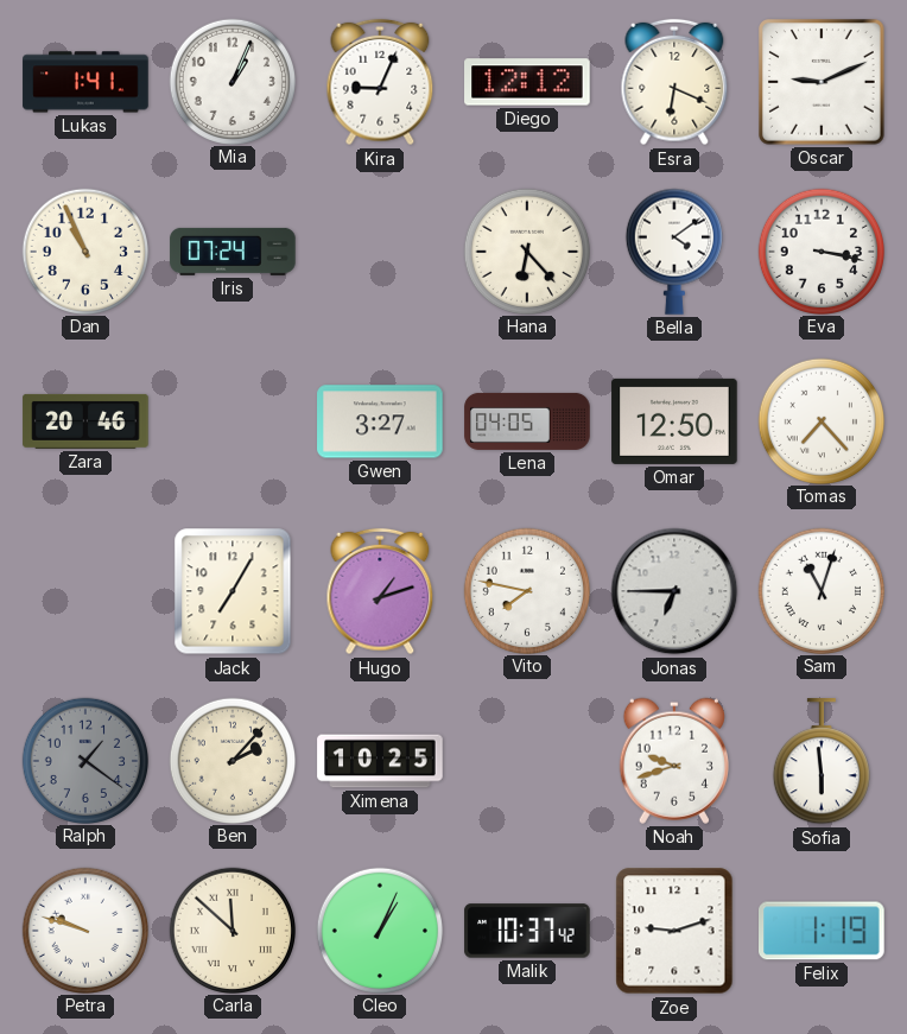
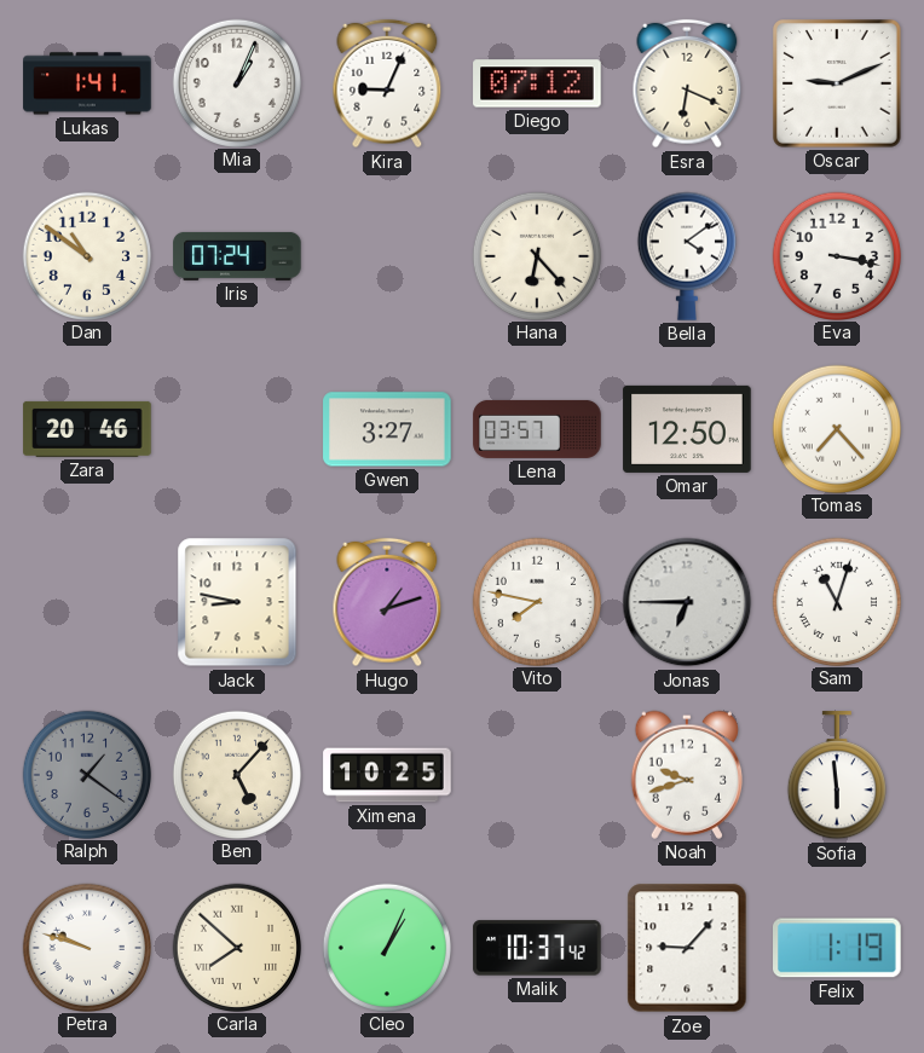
Diego: 12:12 -> 07:12 (537, 83)
Dan: 10:56 -> 10:51 (86, 255)
Lena: 04:05 -> 03:57 (537, 429)
Jack: 7:05 -> 8:47 (237, 602)
Ben: 2:07 -> 5:07 (236, 774)
Carla: 11:52 -> 7:52 (236, 947)
Zoe: 9:12 -> 9:07 (687, 948)
